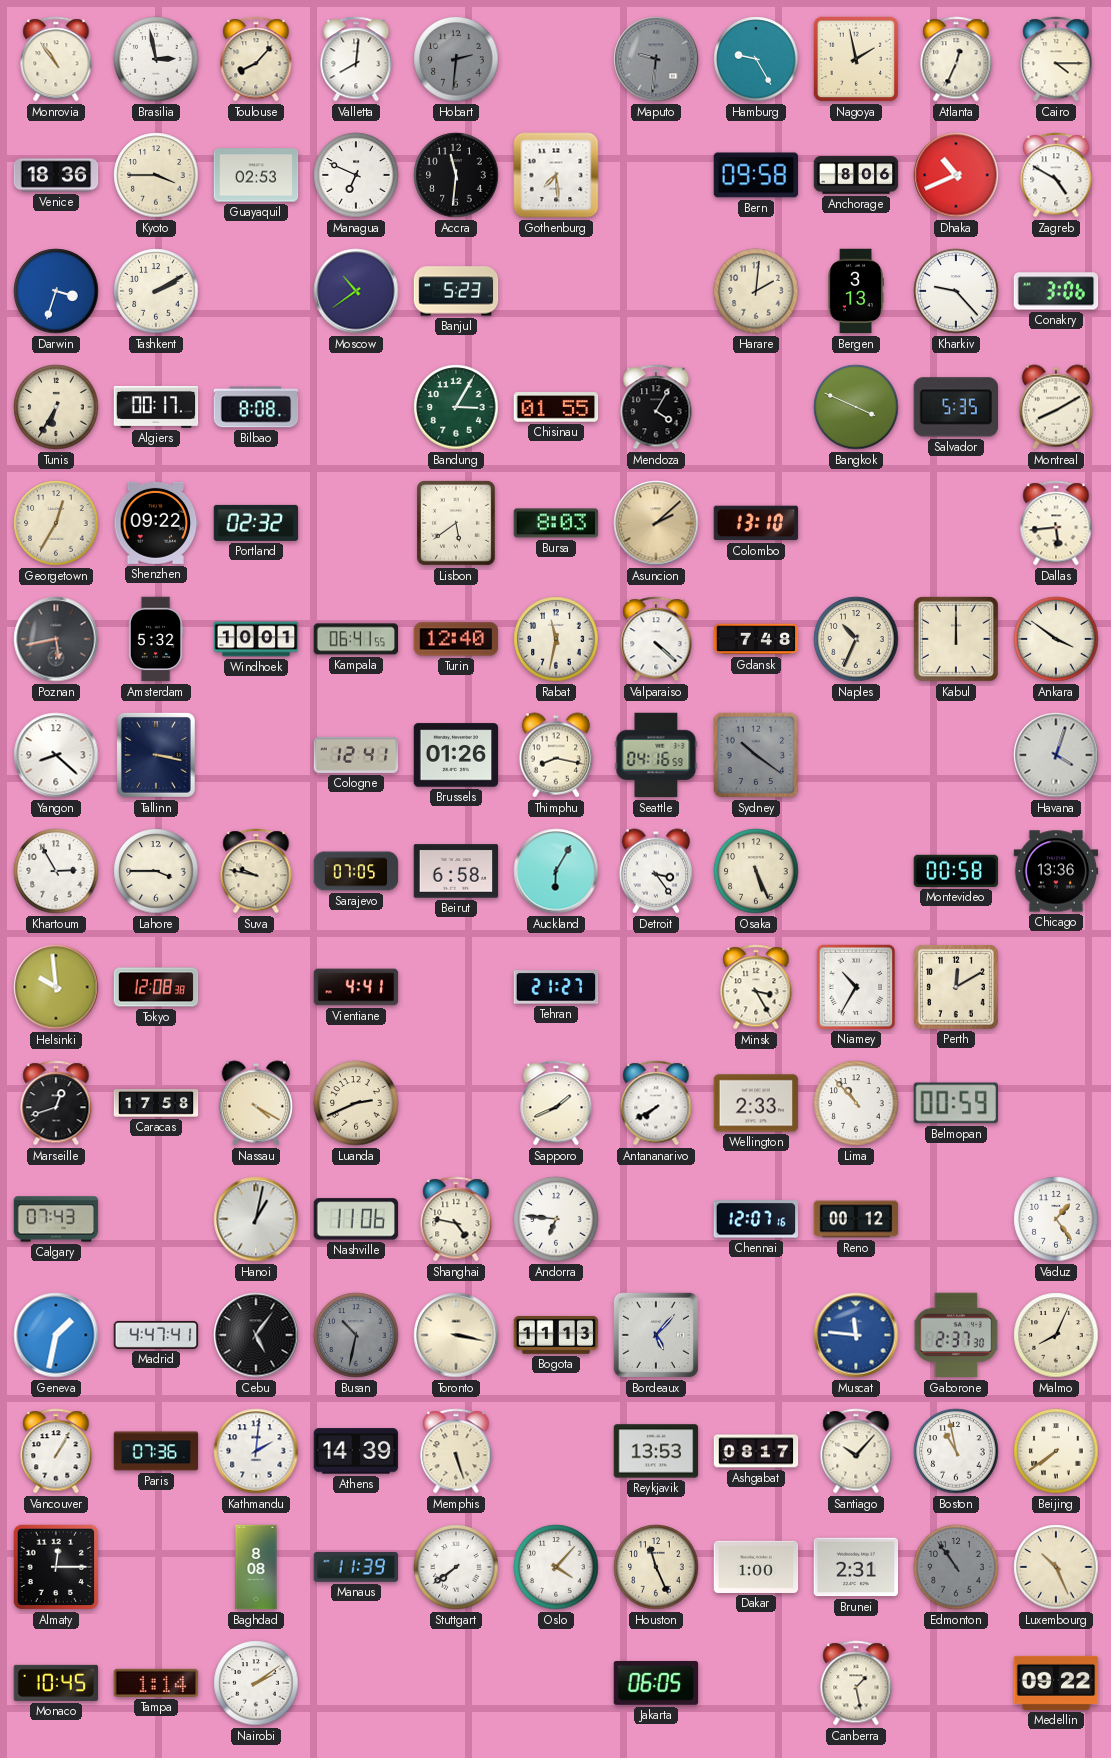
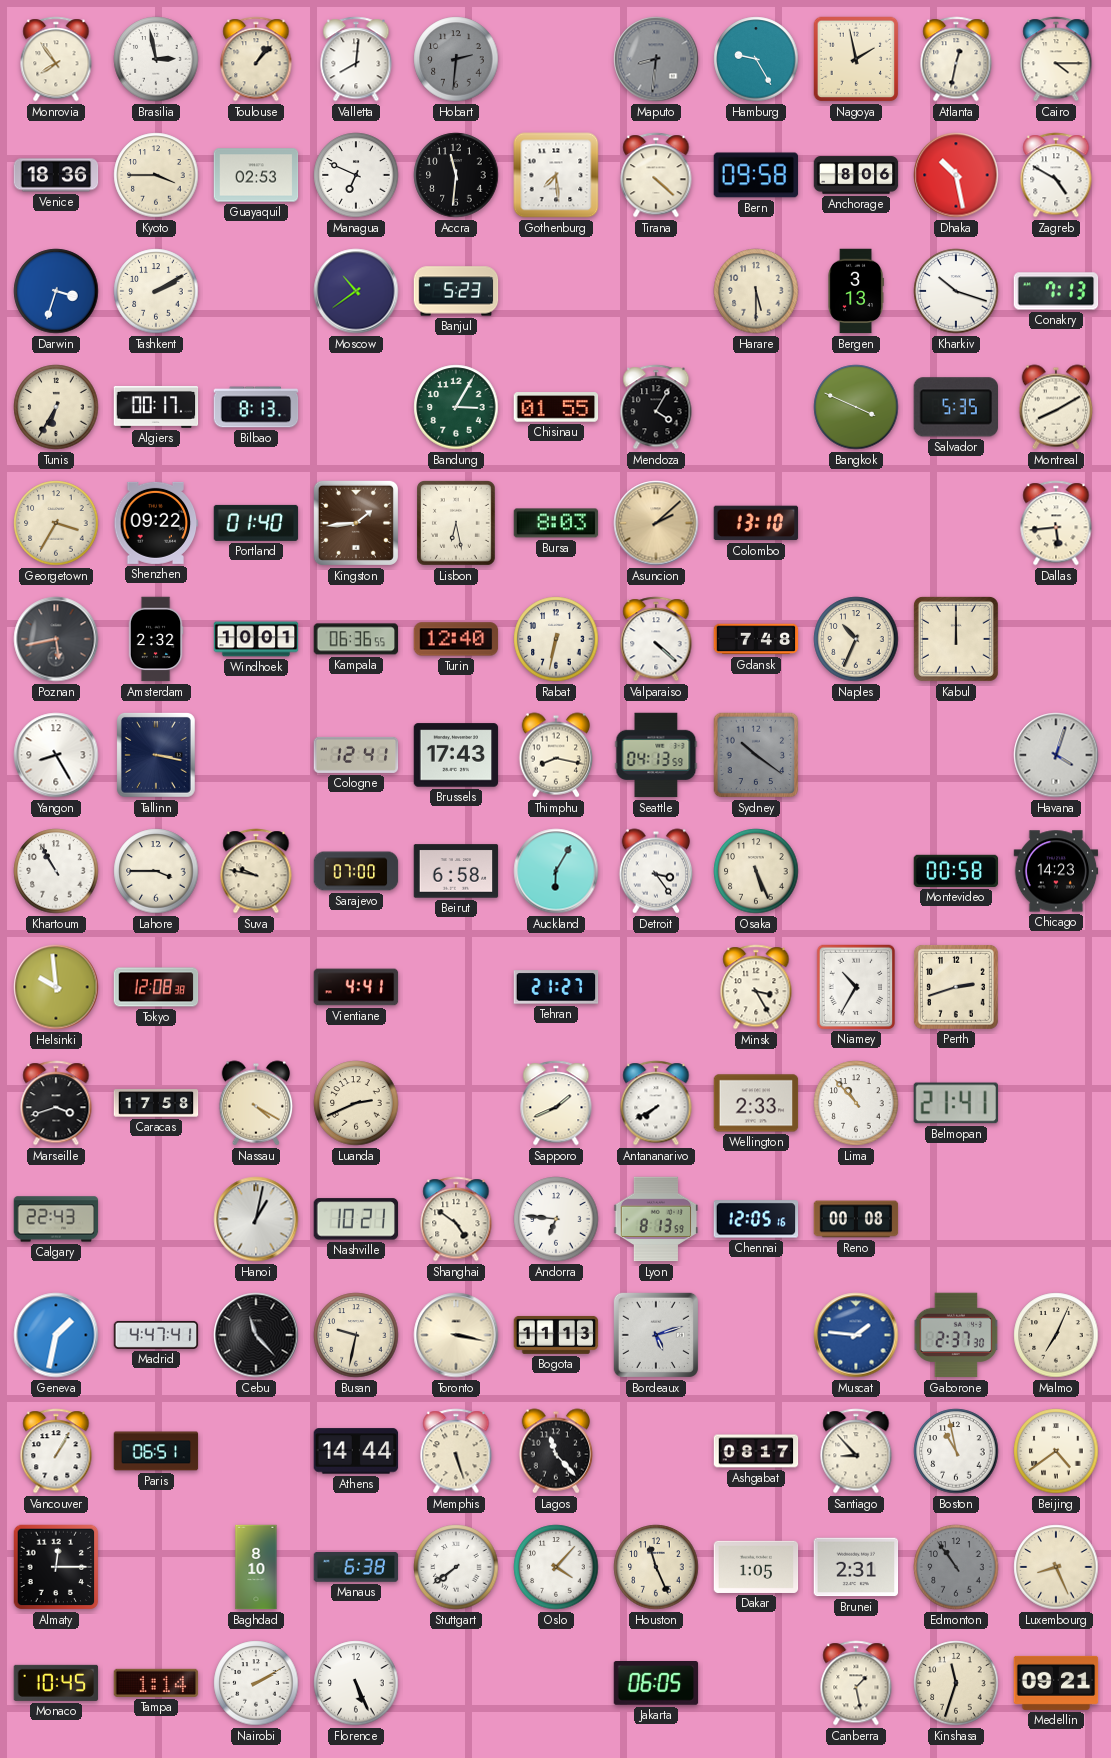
Monrovia: 10:54 -> 7:54 (56, 59)
Toulouse: 8:07 -> 1:07 (256, 59)
Maputo: 9:31 -> 8:31 (656, 59)
Atlanta: 12:34 -> 12:32 (956, 59)
Tirana: none -> 4:22 (656, 175)
Dhaka: 10:41 -> 10:28 (956, 175)
Harare: 2:01 -> 5:30 (756, 291)
Kharkiv: 9:23 -> 10:18 (956, 291)
Conakry: 3:06 -> 7:13 (1056, 291)
Bilbao: 8:08 -> 8:13 (256, 407)
Georgetown: 12:35 -> 3:35 (56, 523)
Portland: 02:32 -> 01:40 (256, 523)
Kingston: none -> 1:44 (356, 523)
Lisbon: 5:39 -> 6:28 (457, 524)
Amsterdam: 5:32 -> 2:32 (156, 639)
Kampala: 06:41 -> 06:36 (356, 639)
Rabat: 11:32 -> 6:32 (556, 639)
Ankara: 3:51 -> none (1056, 639)
Yangon: 8:22 -> 8:25 (56, 755)
Brussels: 01:26 -> 17:43 (456, 755)
Seattle: 04:16 -> 04:13 (656, 755)
Khartoum: 2:55 -> 10:55 (56, 871)
Sarajevo: 07:05 -> 07:00 (356, 871)
Chicago: 13:36 -> 14:23 (1056, 871)
Perth: 12:10 -> 2:42 (956, 987)
Marseille: 12:42 -> 3:42 (56, 1103)
Belmopan: 00:59 -> 21:41 (955, 1103)
Calgary: 07:43 -> 22:43 (56, 1219)
Nashville: 11:06 -> 10:21 (356, 1219)
Shanghai: 4:47 -> 4:51 (456, 1219)
Lyon: none -> 8:13 (656, 1219)
Chennai: 12:07 -> 12:05 (756, 1219)
Reno: 00:12 -> 00:08 (856, 1219)
Vaduz: 1:24 -> none (1056, 1219)
Cebu: 5:06 -> 11:23 (256, 1335)
Busan: 10:32 -> 9:32 (356, 1335)
Busan dial: grey -> cream (356, 1335)
Bordeaux: 5:07 -> 5:12 (656, 1335)
Muscat: 11:46 -> 1:46 (856, 1335)
Malmo: 8:04 -> 7:04 (1056, 1335)
Paris: 07:36 -> 06:51 (156, 1451)
Kathmandu: 2:01 -> none (256, 1451)
Athens: 14:39 -> 14:44 (356, 1451)
Lagos: none -> 11:23 (556, 1451)
Reykjavik: 13:53 -> none (656, 1451)
Santiago: 10:07 -> 8:53 (856, 1451)
Beijing: 7:39 -> 4:39 (1056, 1451)
Baghdad: 8:08 -> 8:10 (256, 1567)
Manaus: 11:39 -> 6:38 (356, 1568)
Dakar: 1:00 -> 1:05 (756, 1567)
Luxembourg: 10:26 -> 8:26 (1056, 1567)
Nairobi: 2:09 -> 2:10 (256, 1683)
Florence: none -> 5:26 (356, 1683)
Kinshasa: none -> 11:33 (956, 1683)
Medellin: 09:22 -> 09:21 (1056, 1683)
